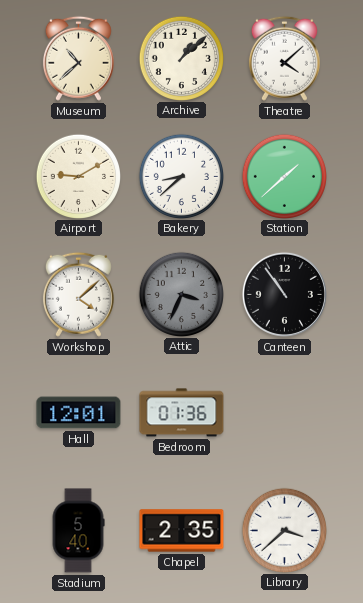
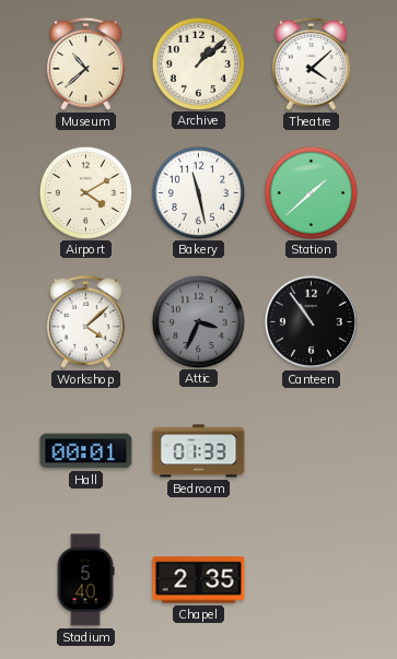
Airport: 9:10 -> 4:10 (85, 192)
Bakery: 8:38 -> 11:28 (198, 192)
Hall: 12:01 -> 00:01 (86, 451)
Bedroom: 01:36 -> 01:33 (199, 451)
Library: 3:38 -> none (284, 530)
